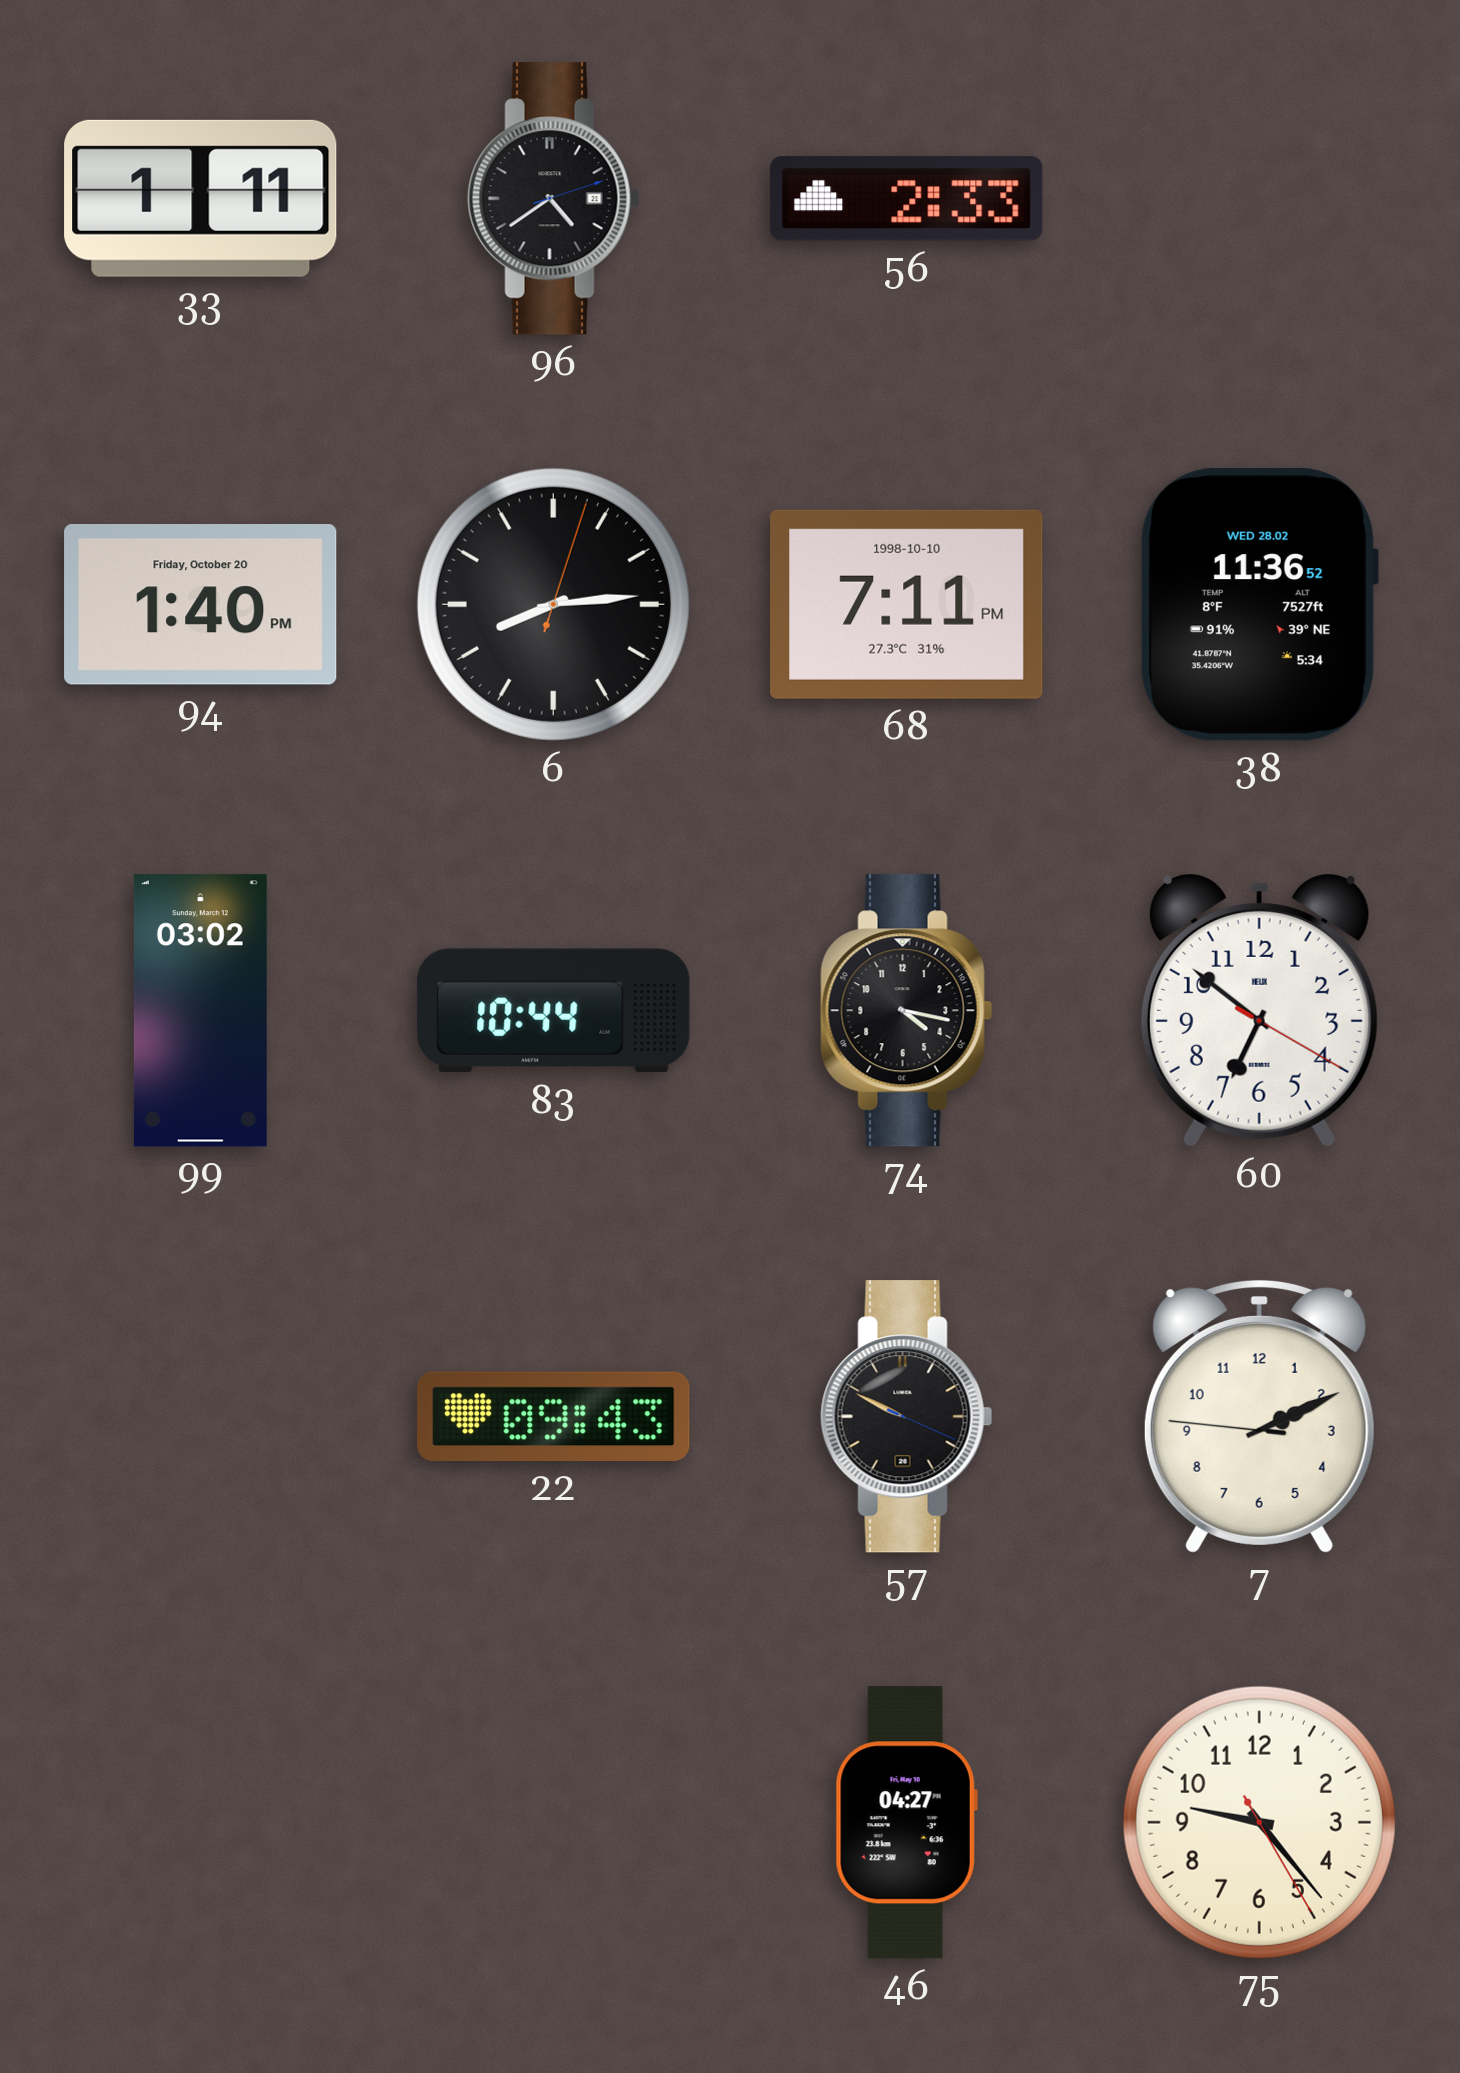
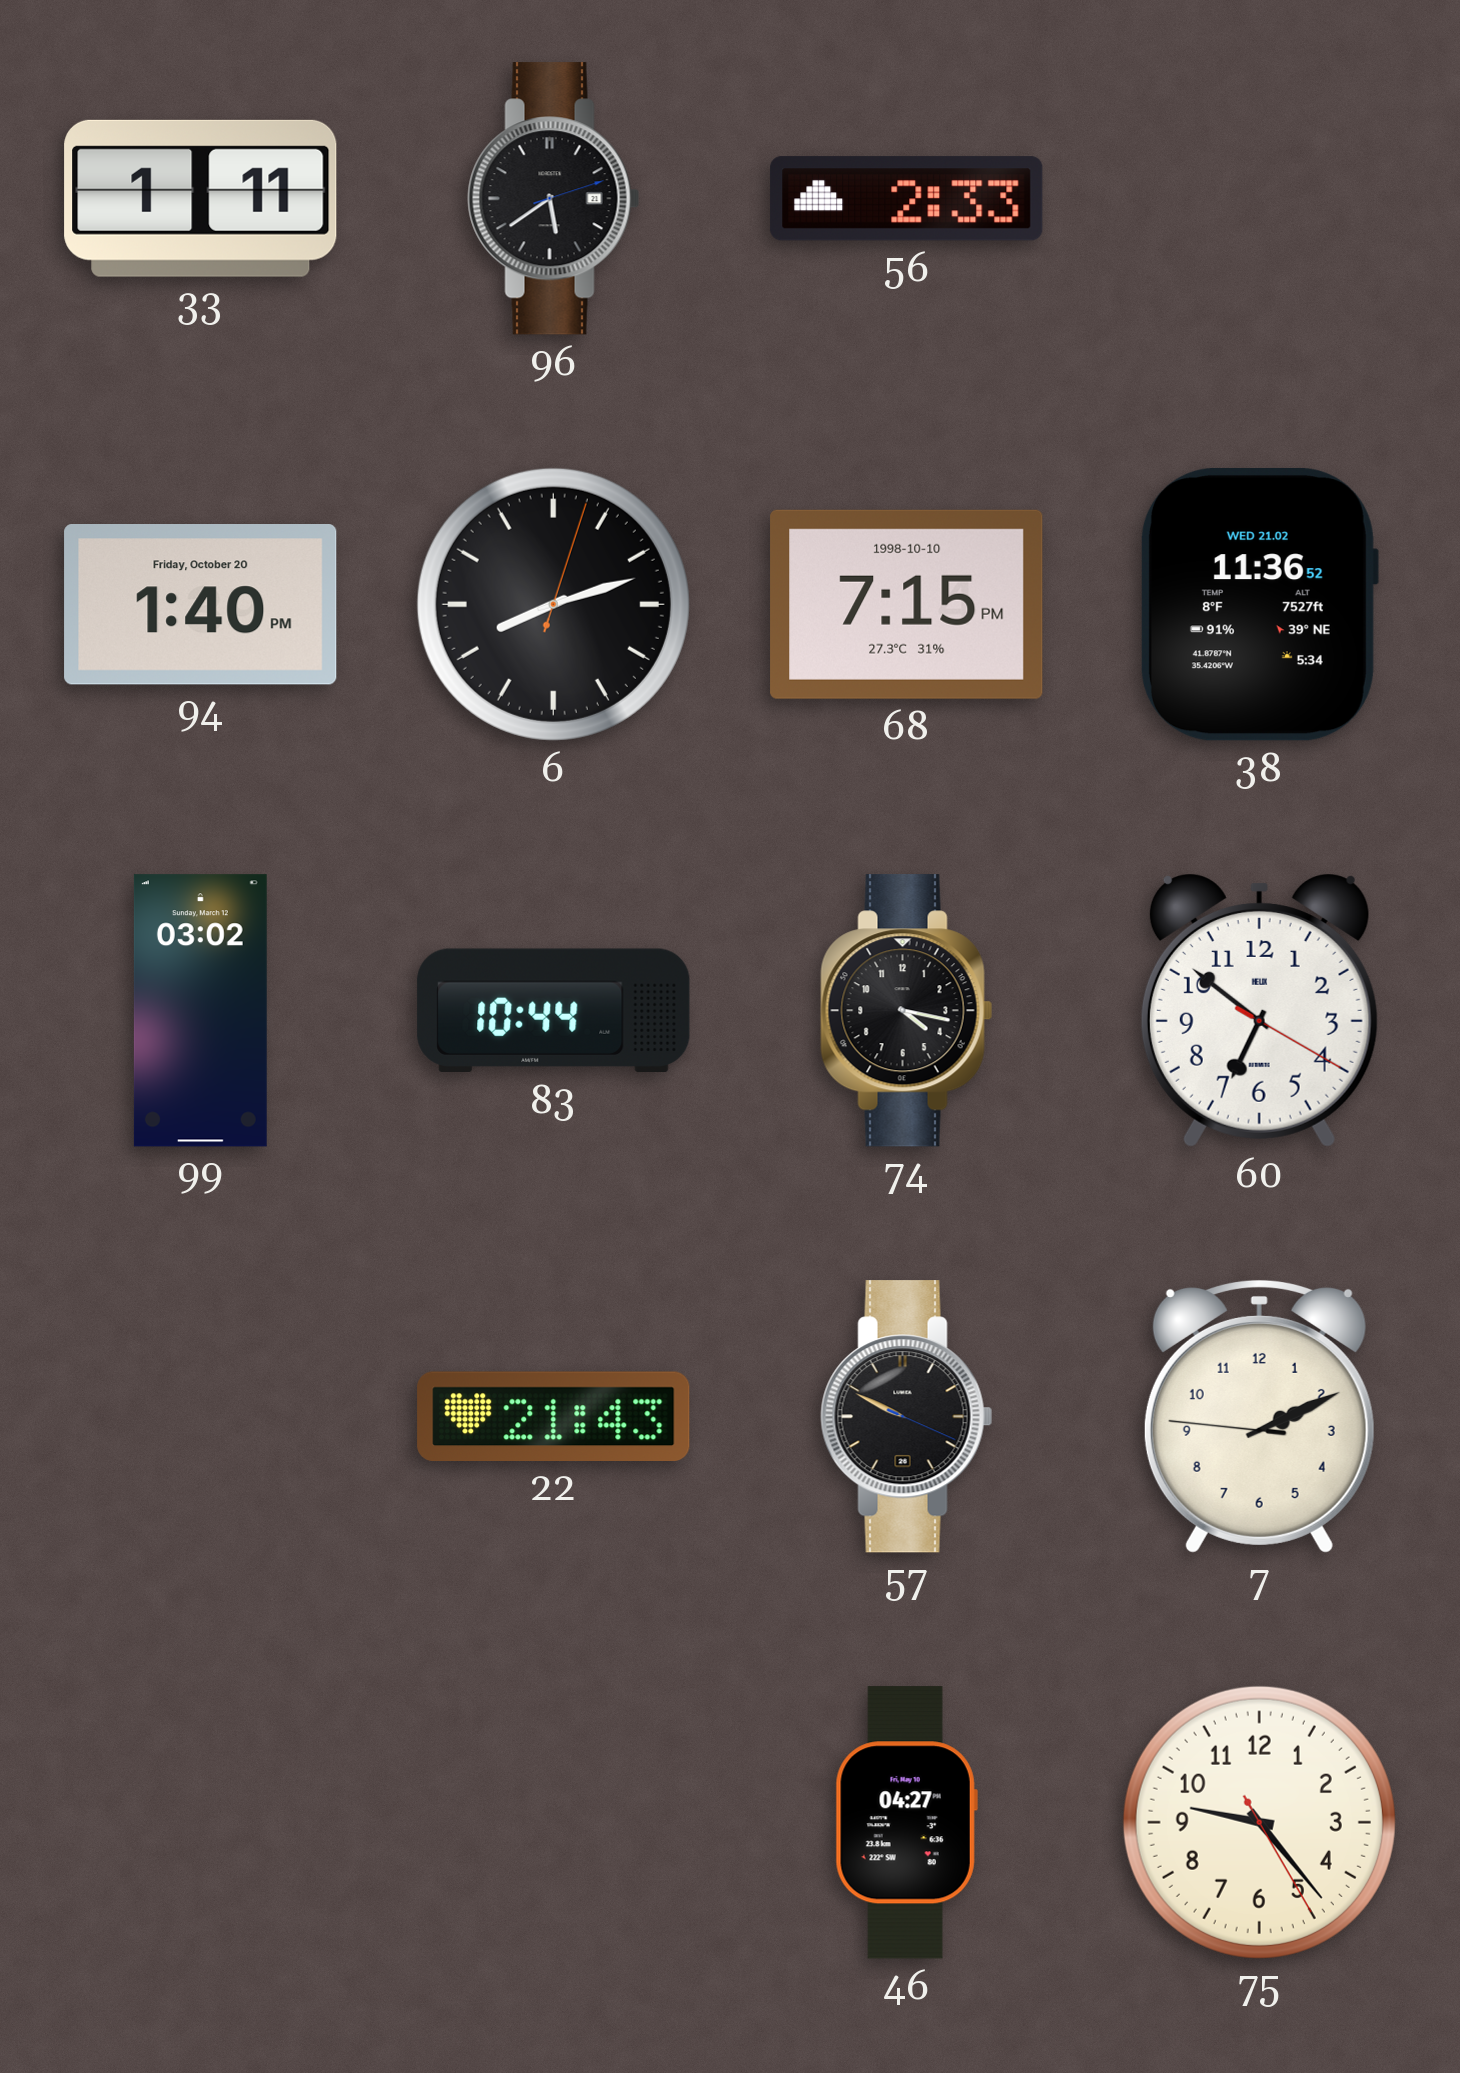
96: 4:39 -> 5:39 (554, 199)
6: 8:14 -> 8:12 (553, 604)
68: 7:11 -> 7:15 (907, 604)
38 date: WED 28.02 -> WED 21.02 (1259, 605)
22: 09:43 -> 21:43 (554, 1416)
